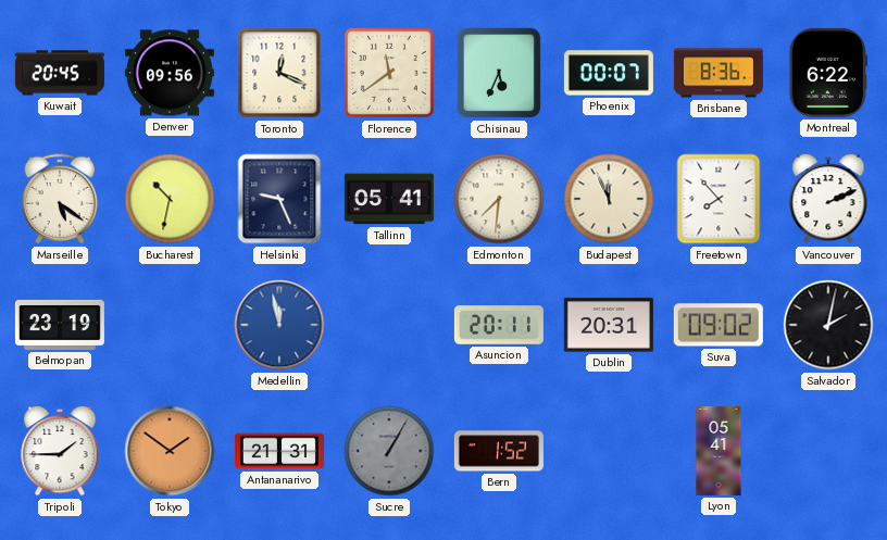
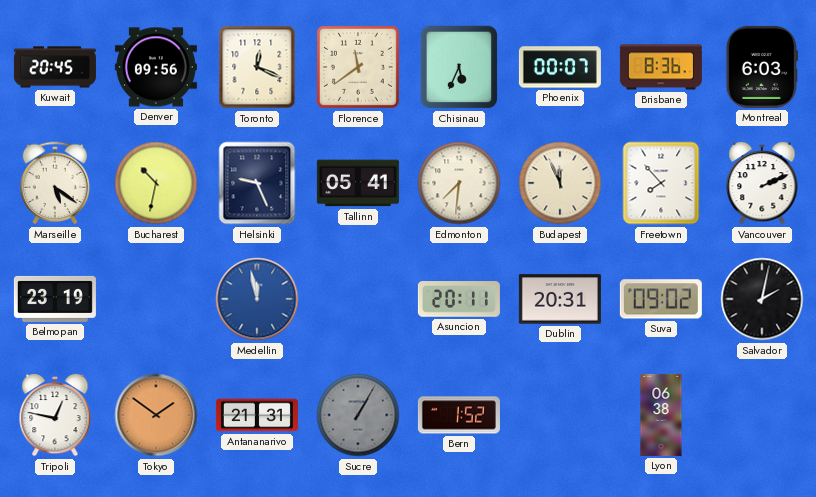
Montreal: 6:22 -> 6:03 (762, 67)
Tripoli: 1:45 -> 12:47 (55, 416)
Lyon: 05:41 -> 06:38 (661, 415)
